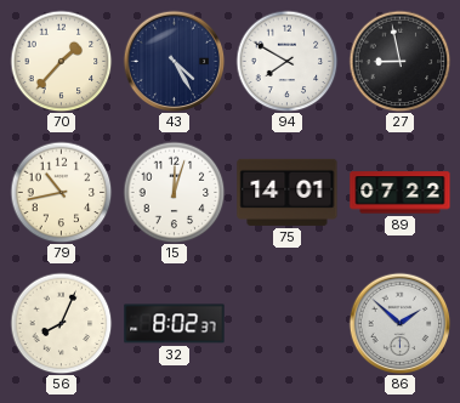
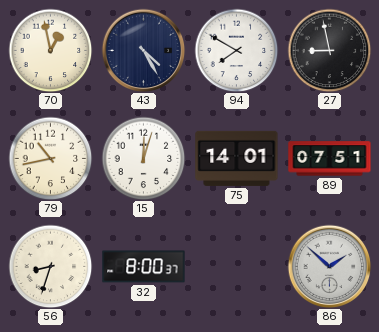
70: 1:37 -> 12:58 (50, 50)
89: 07:22 -> 07:51 (330, 159)
56: 8:04 -> 8:33 (50, 266)
32: 8:02 -> 8:00 (144, 267)
